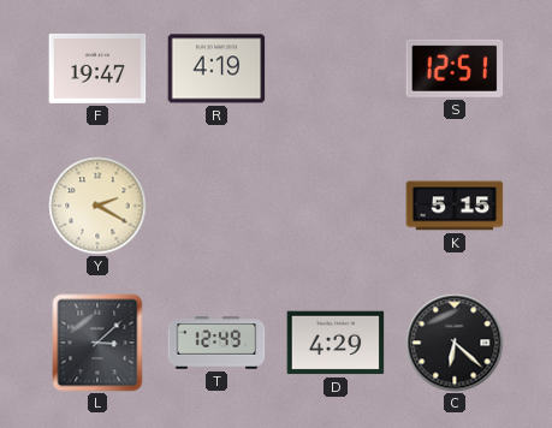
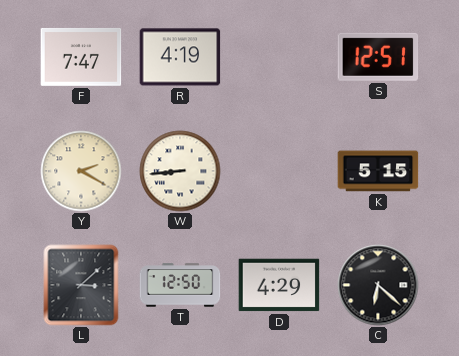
F: 19:47 -> 7:47 (81, 57)
W: none -> 8:44 (180, 171)
T: 12:49 -> 12:50 (180, 285)
